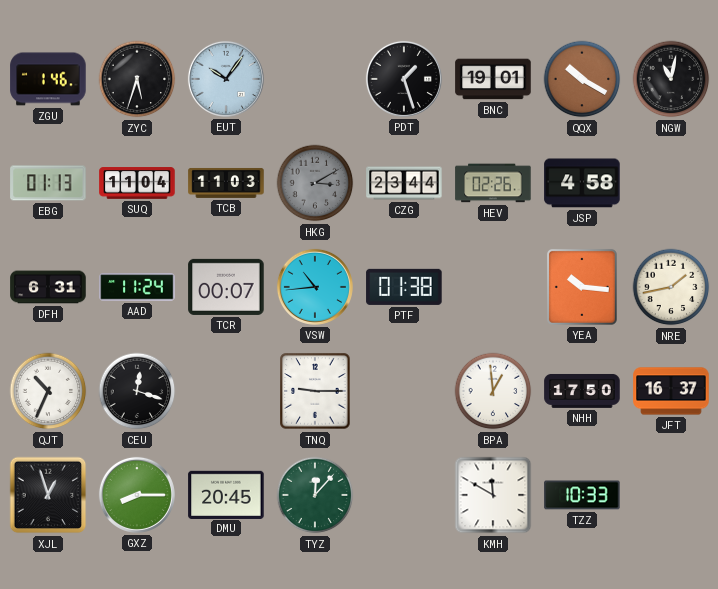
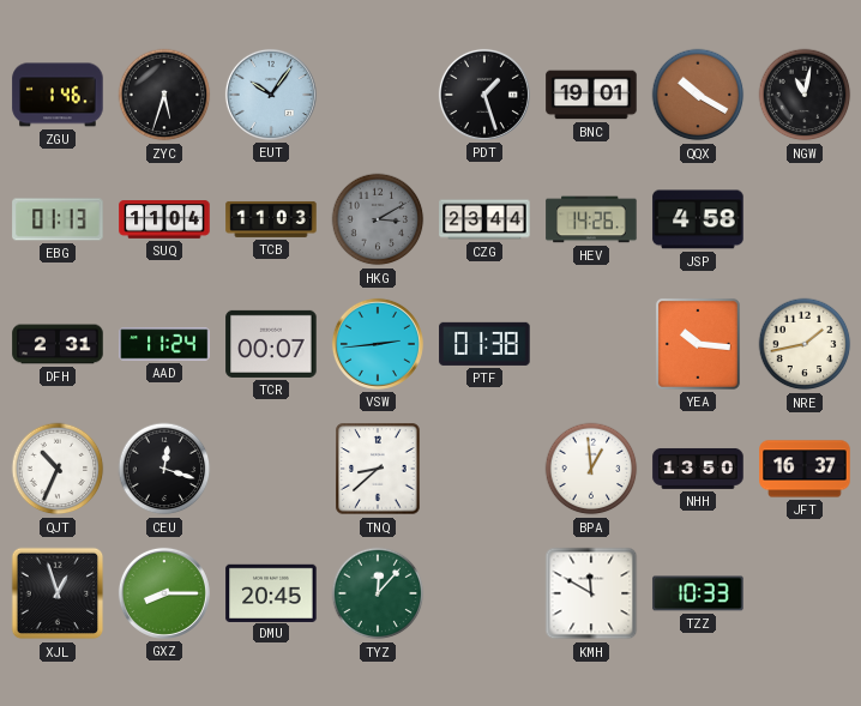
HEV: 02:26 -> 14:26 (591, 219)
DFH: 6:31 -> 2:31 (58, 344)
VSW: 10:44 -> 2:44 (378, 344)
TNQ: 9:15 -> 8:38 (378, 469)
NHH: 17:50 -> 13:50 (698, 469)
